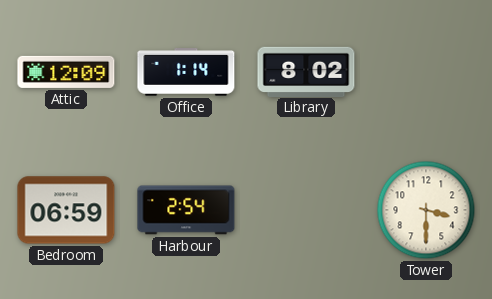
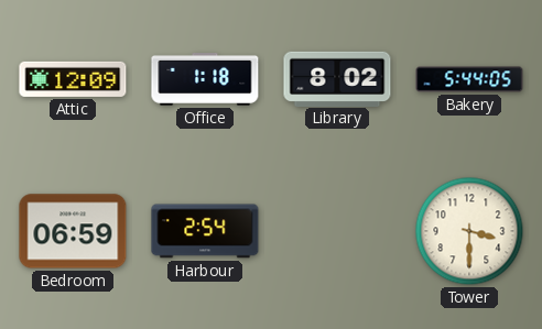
Office: 1:14 -> 1:18 (205, 80)
Bakery: none -> 5:44 (469, 79)
